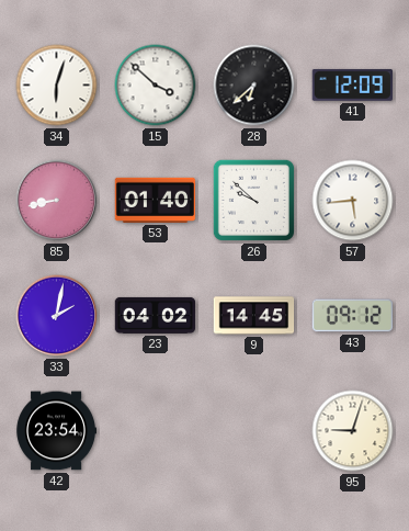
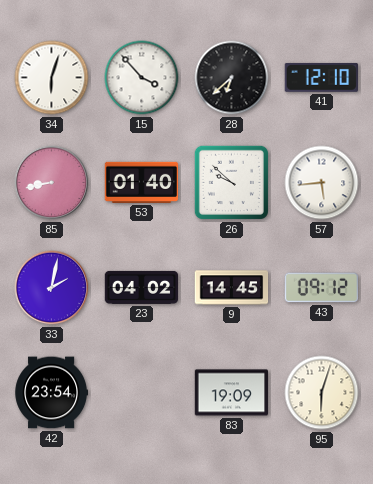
15: 3:52 -> 3:53 (142, 78)
41: 12:09 -> 12:10 (321, 77)
83: none -> 19:09 (232, 393)
95: 9:03 -> 6:03 (322, 393)
